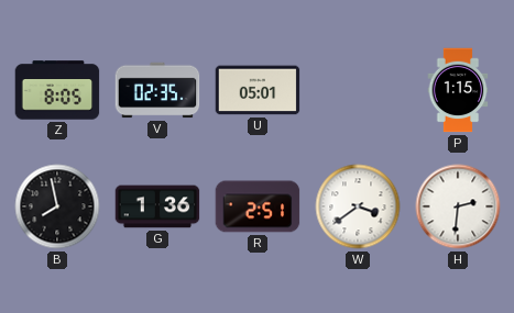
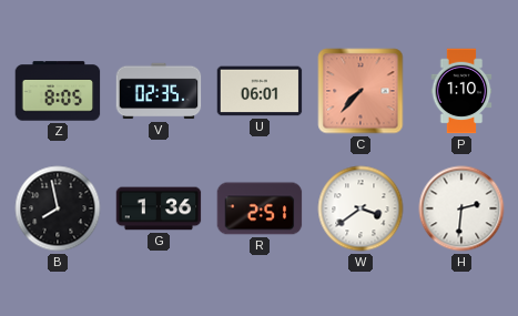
U: 05:01 -> 06:01 (260, 91)
C: none -> 7:37 (360, 91)
P: 1:15 -> 1:10 (461, 91)
